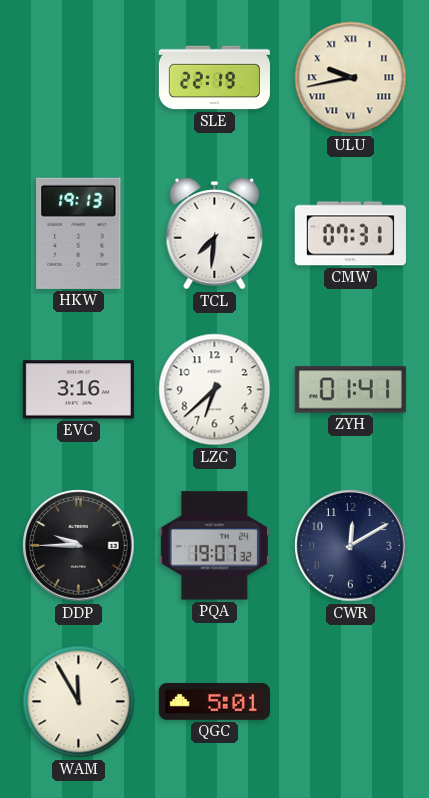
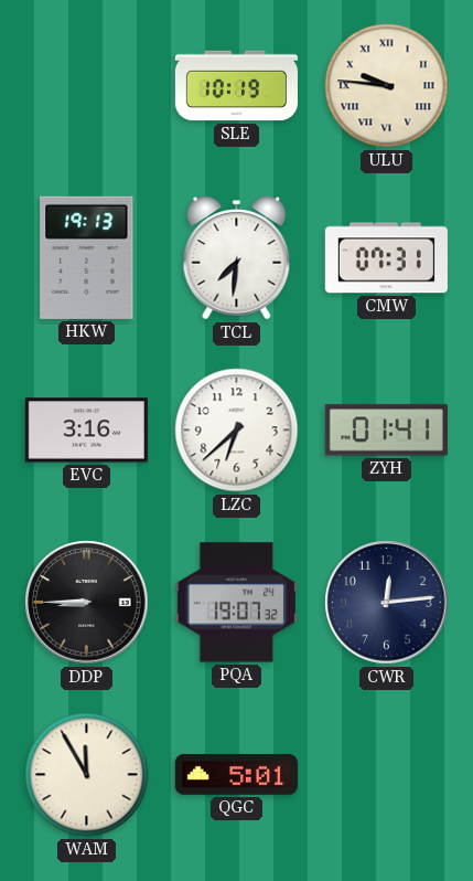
SLE: 22:19 -> 10:19 (236, 86)
ULU: 9:43 -> 9:46 (387, 86)
DDP: 9:45 -> 8:45 (87, 603)
CWR: 12:10 -> 12:14 (387, 603)
